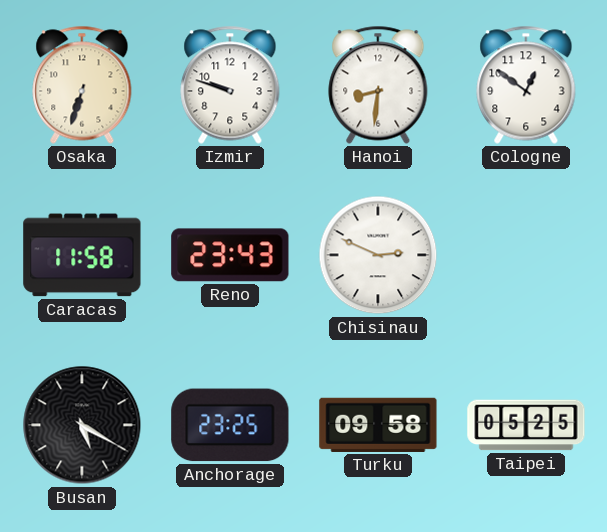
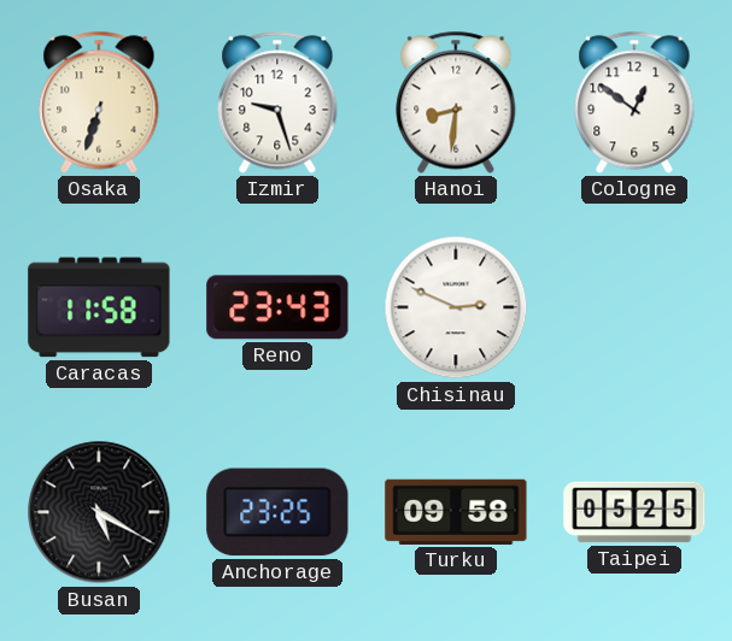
Izmir: 9:48 -> 9:27 (277, 102)
